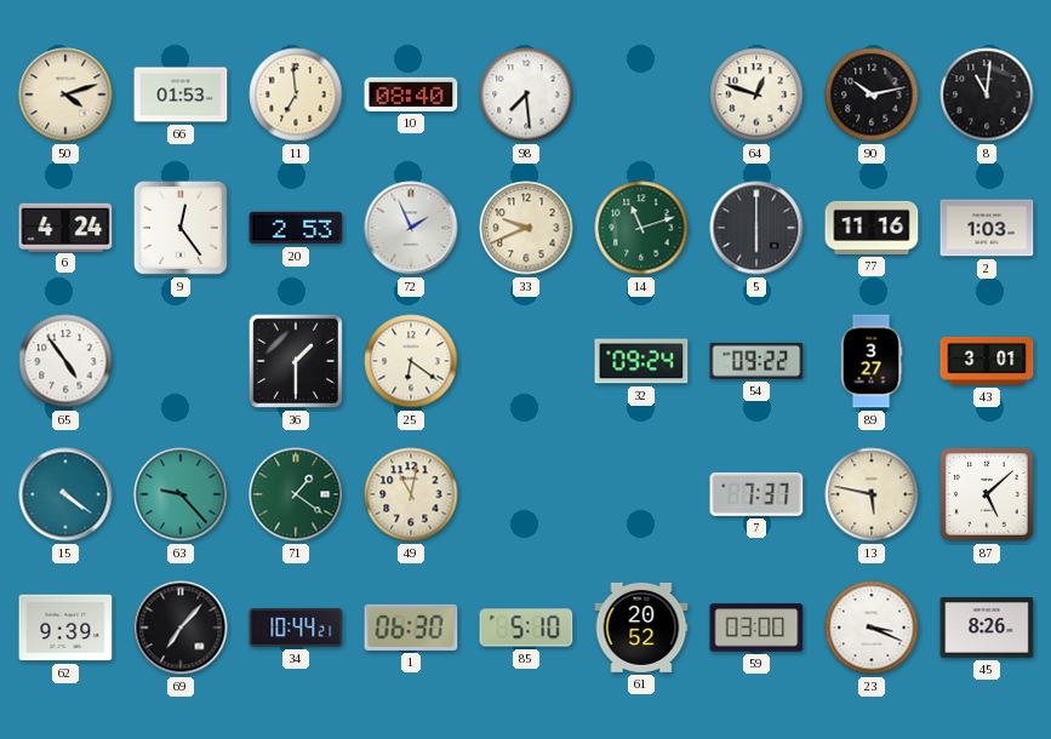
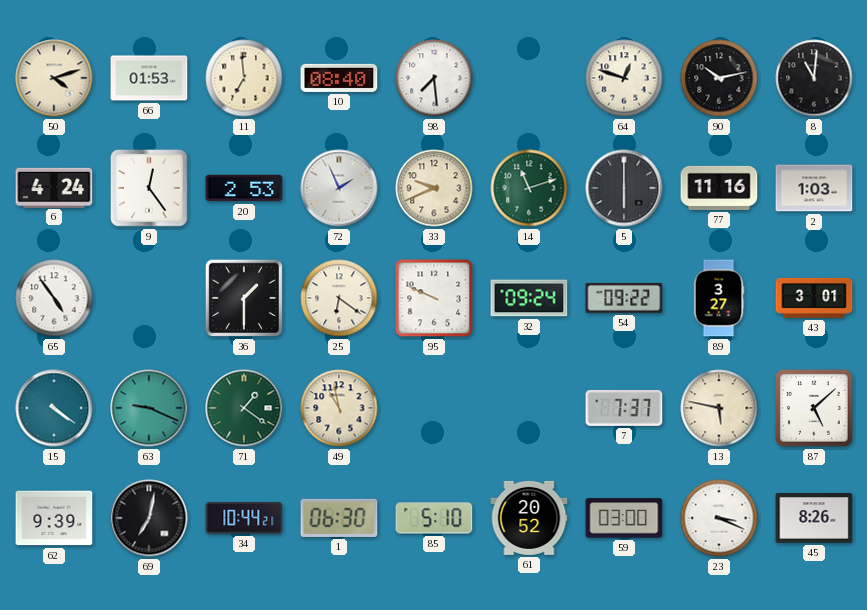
95: none -> 9:49 (434, 298)
63: 9:23 -> 9:19 (149, 408)
49: 11:02 -> 10:58 (339, 408)
69: 7:07 -> 7:02 (149, 518)
